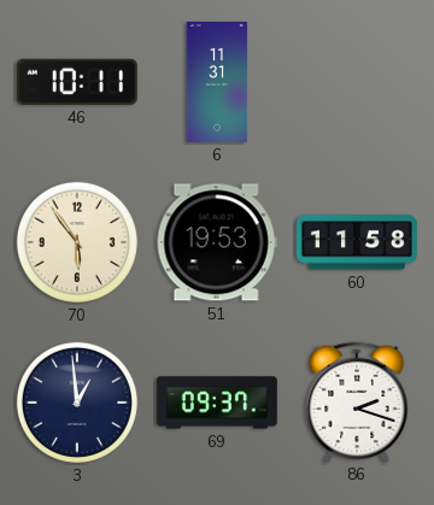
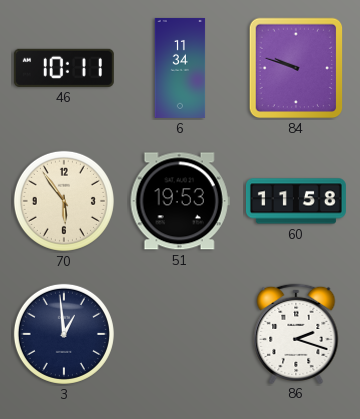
6: 11:31 -> 11:34 (180, 68)
84: none -> 9:48 (296, 68)
69: 09:37 -> none (217, 403)
